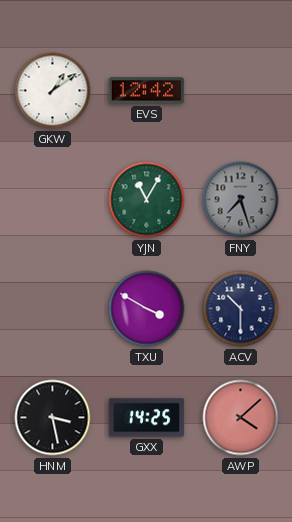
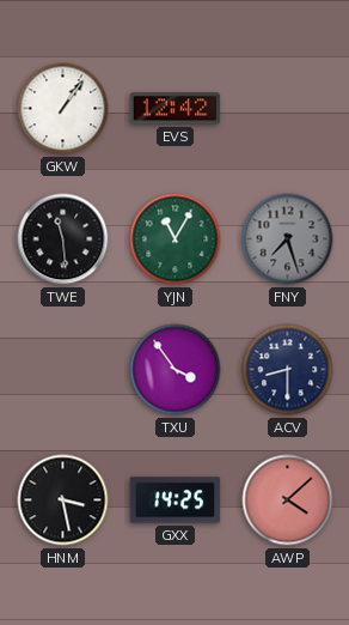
GKW: 1:09 -> 1:06 (63, 109)
TWE: none -> 11:29 (63, 239)
TXU: 3:50 -> 3:54 (176, 370)
ACV: 10:30 -> 8:30 (288, 370)
